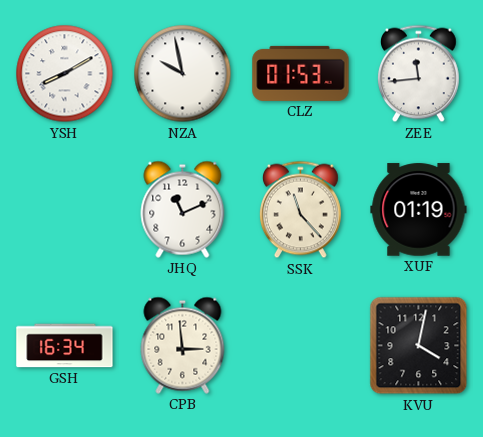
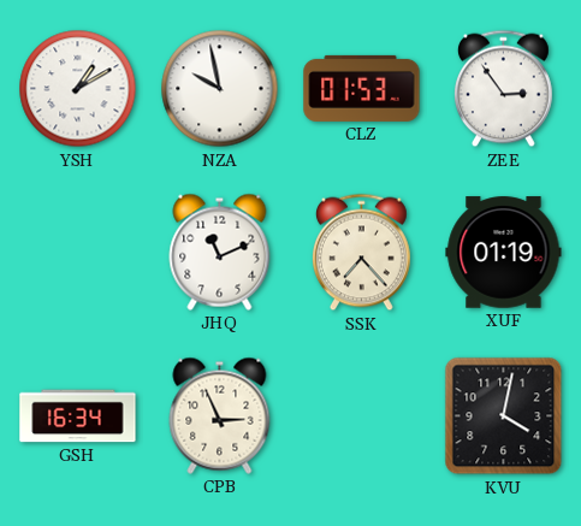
YSH: 8:10 -> 1:10 (78, 89)
ZEE: 11:44 -> 2:54 (503, 89)
SSK: 11:23 -> 7:23 (361, 253)
CPB: 2:59 -> 2:56 (220, 415)
